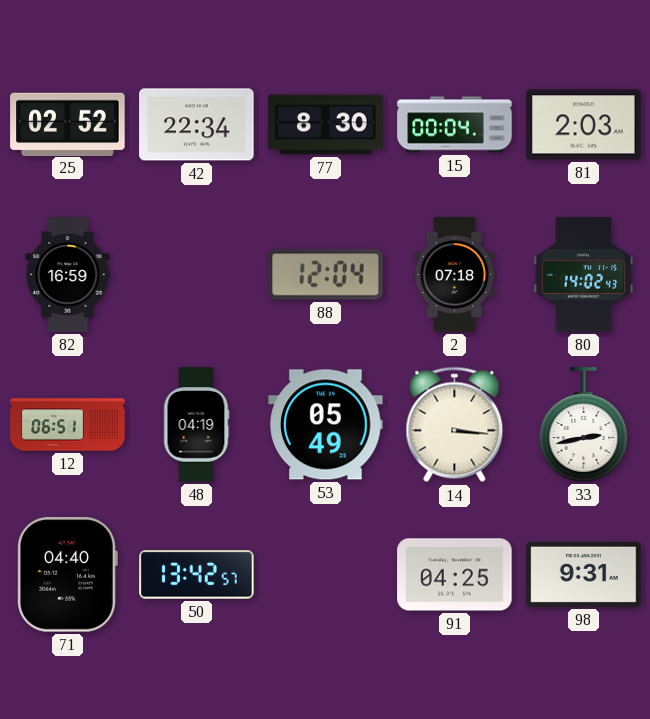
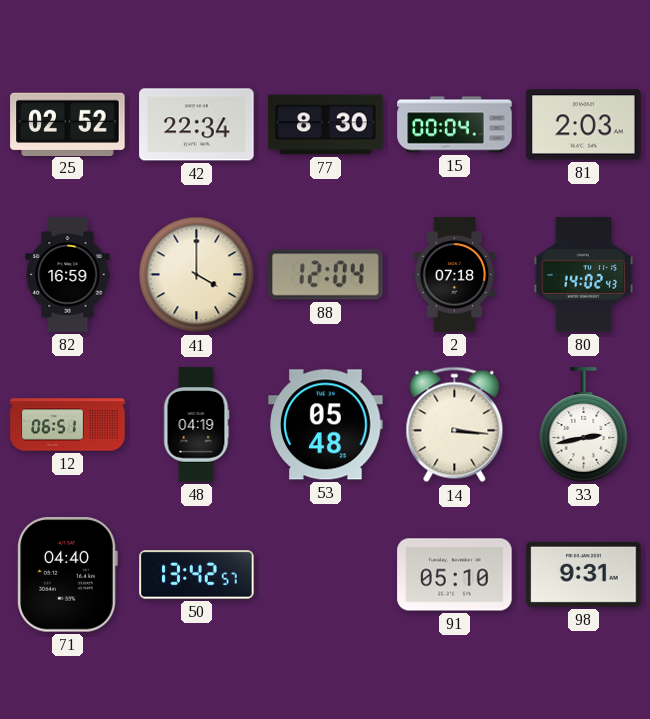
41: none -> 4:00 (197, 275)
53: 05:49 -> 05:48 (326, 425)
91: 04:25 -> 05:10 (455, 575)
